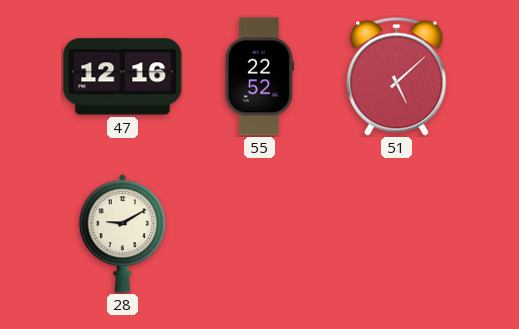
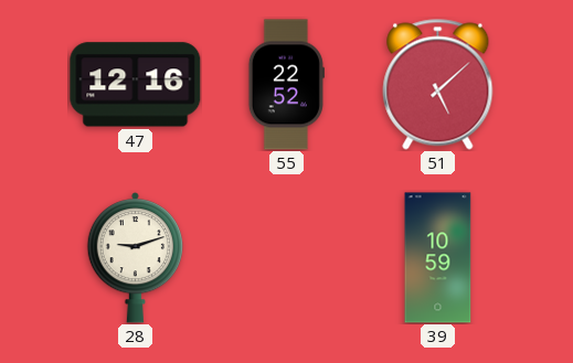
28: 9:10 -> 9:12 (135, 258)
39: none -> 10:59 (438, 258)
